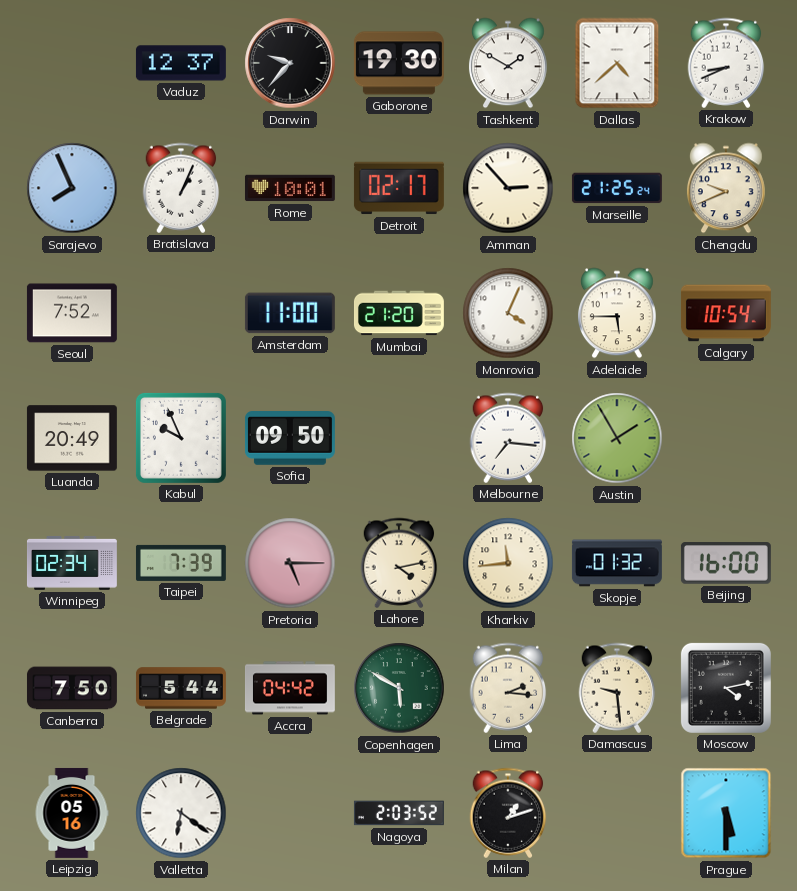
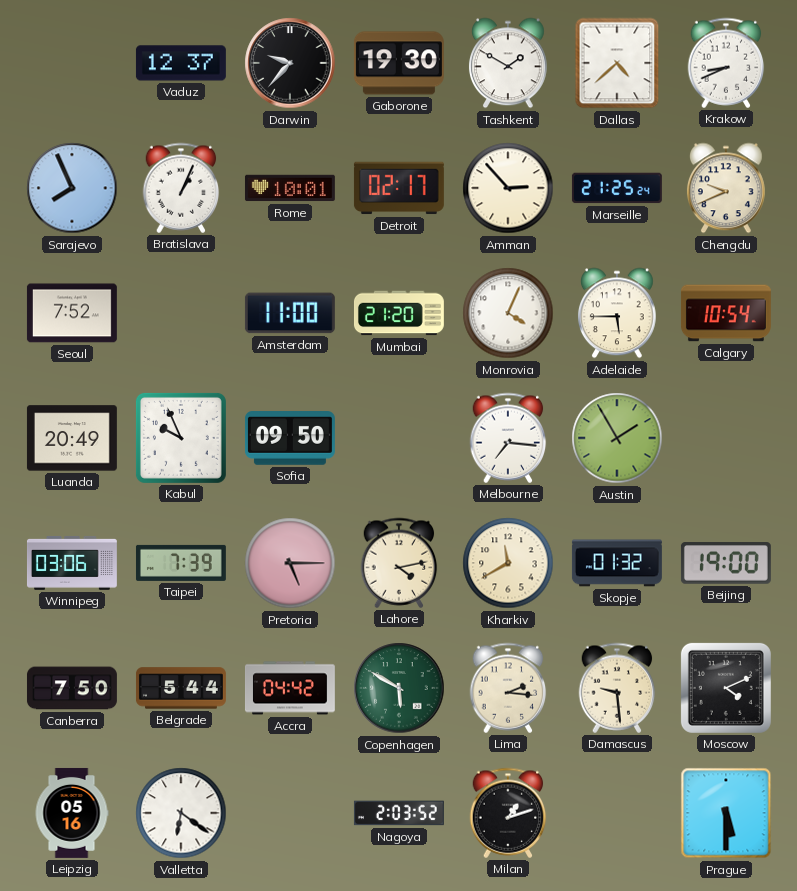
Winnipeg: 02:34 -> 03:06 (72, 563)
Kharkiv: 11:44 -> 11:40 (508, 563)
Beijing: 16:00 -> 19:00 (726, 563)
Moscow: 4:13 -> 4:11 (726, 688)
